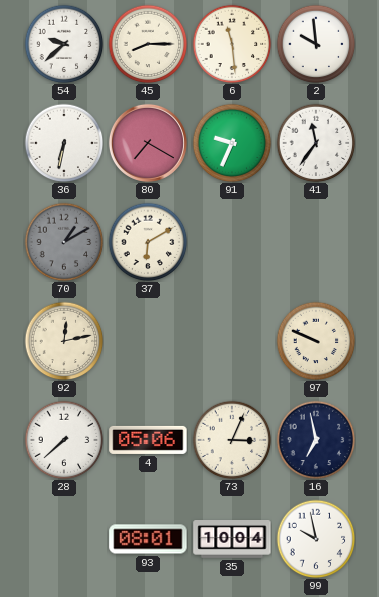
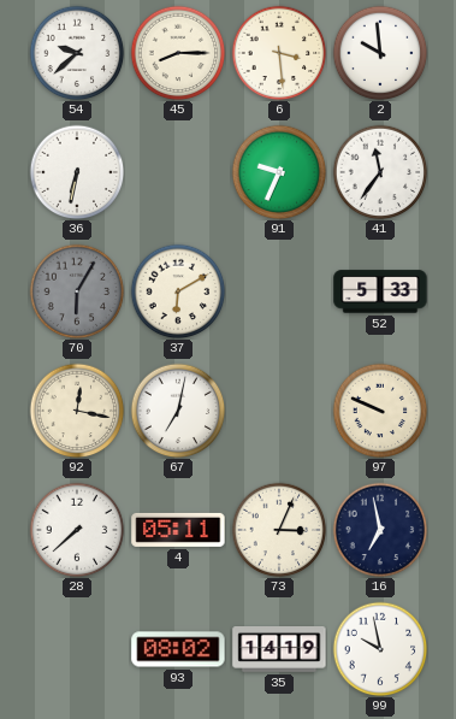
6: 11:29 -> 3:29 (279, 53)
80: 7:20 -> none (148, 143)
70: 1:10 -> 6:05 (77, 291)
52: none -> 5:33 (380, 291)
92: 12:13 -> 12:17 (77, 411)
67: none -> 7:02 (178, 411)
4: 05:06 -> 05:11 (178, 530)
93: 08:01 -> 08:02 (178, 649)
35: 10:04 -> 14:19 (279, 650)
